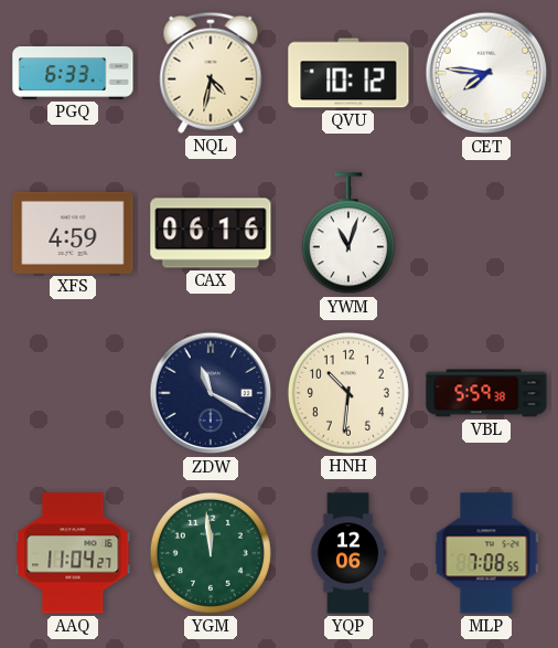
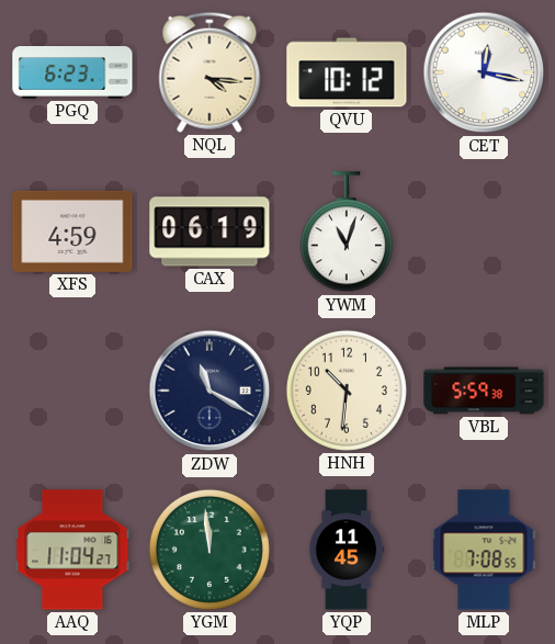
PGQ: 6:33 -> 6:23 (72, 74)
NQL: 4:32 -> 4:16 (209, 72)
CET: 7:46 -> 12:17 (484, 72)
CAX: 06:16 -> 06:19 (209, 231)
YQP: 12:06 -> 11:45 (347, 550)
